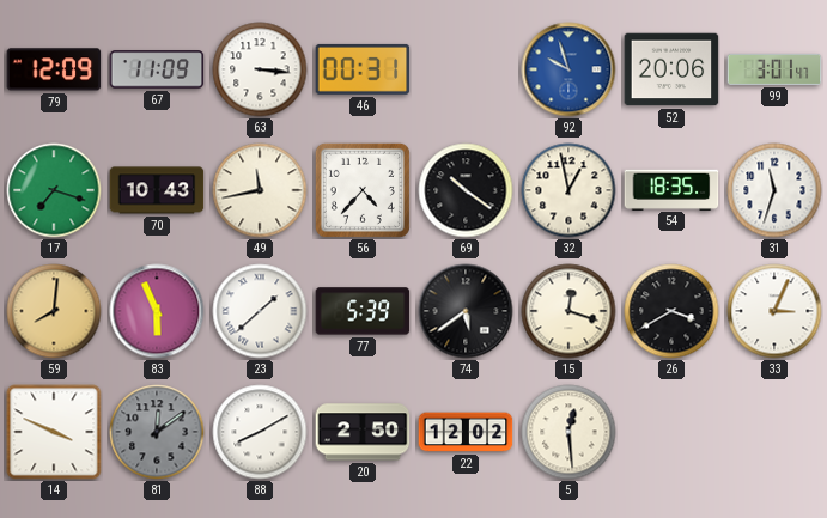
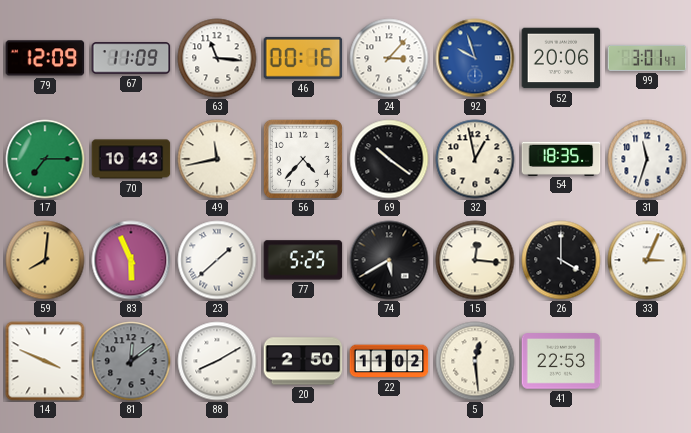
63: 3:16 -> 11:16 (217, 58)
46: 00:31 -> 00:16 (303, 58)
24: none -> 3:07 (389, 58)
17: 7:18 -> 7:15 (45, 159)
77: 5:39 -> 5:25 (303, 260)
74: 5:39 -> 5:40 (389, 260)
15: 12:18 -> 12:16 (475, 260)
26: 3:40 -> 4:00 (561, 260)
22: 12:02 -> 11:02 (389, 361)
41: none -> 22:53 (561, 361)
